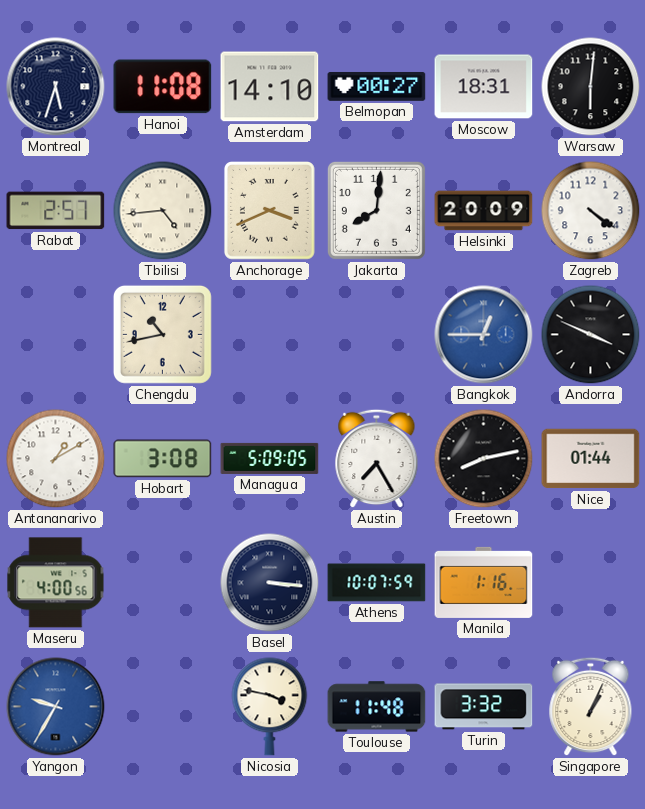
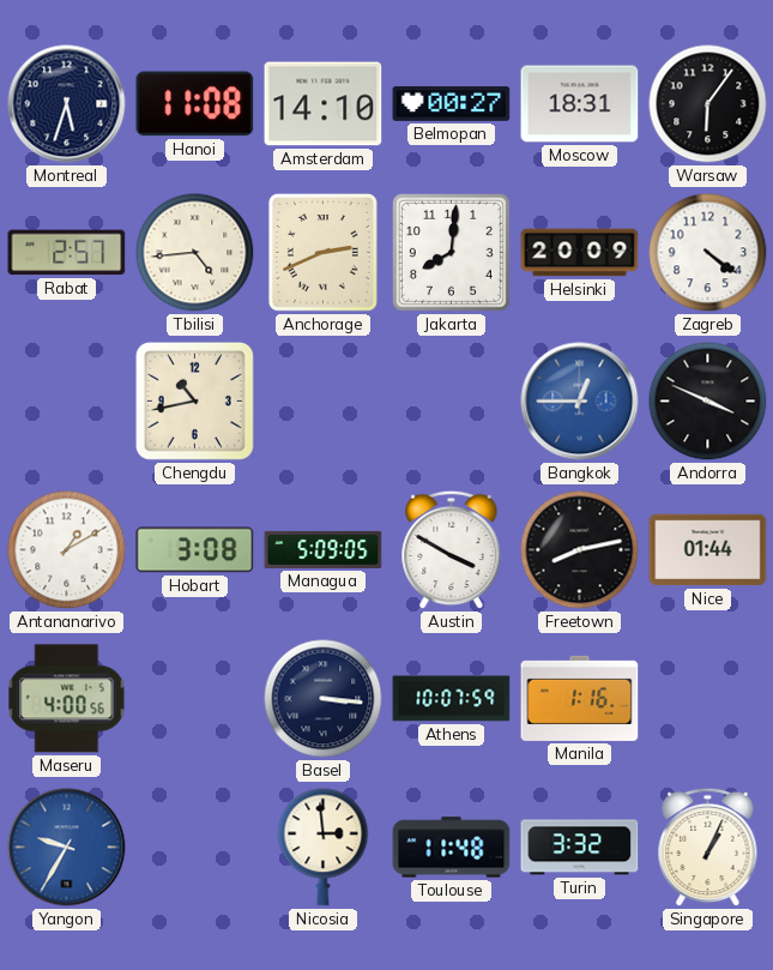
Warsaw: 6:01 -> 6:06 (708, 104)
Anchorage: 3:41 -> 2:41 (322, 253)
Austin: 7:25 -> 3:50 (452, 550)
Nicosia: 3:47 -> 2:59 (324, 848)
